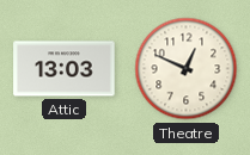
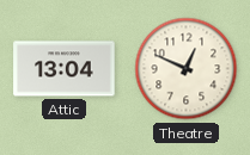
Attic: 13:03 -> 13:04 (65, 69)
